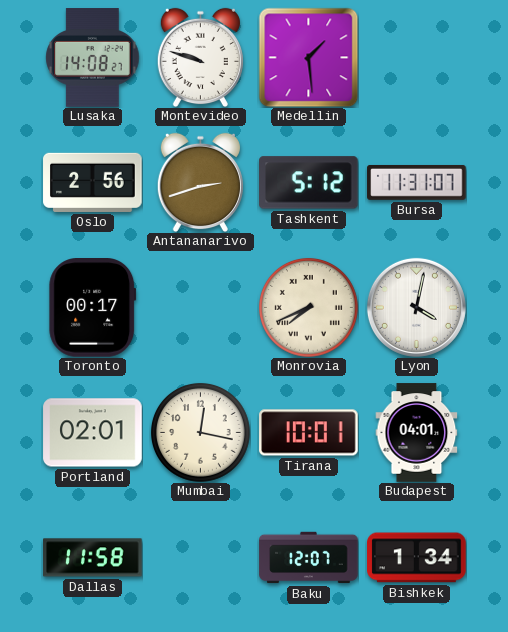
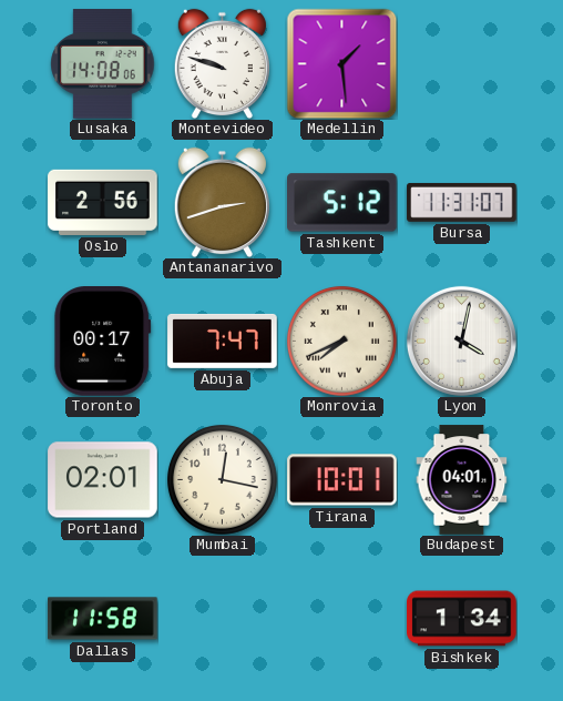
Lusaka: 14:08:27 -> 14:08:06 (103, 64)
Abuja: none -> 7:47 (223, 341)
Baku: 12:07 -> none (309, 558)
